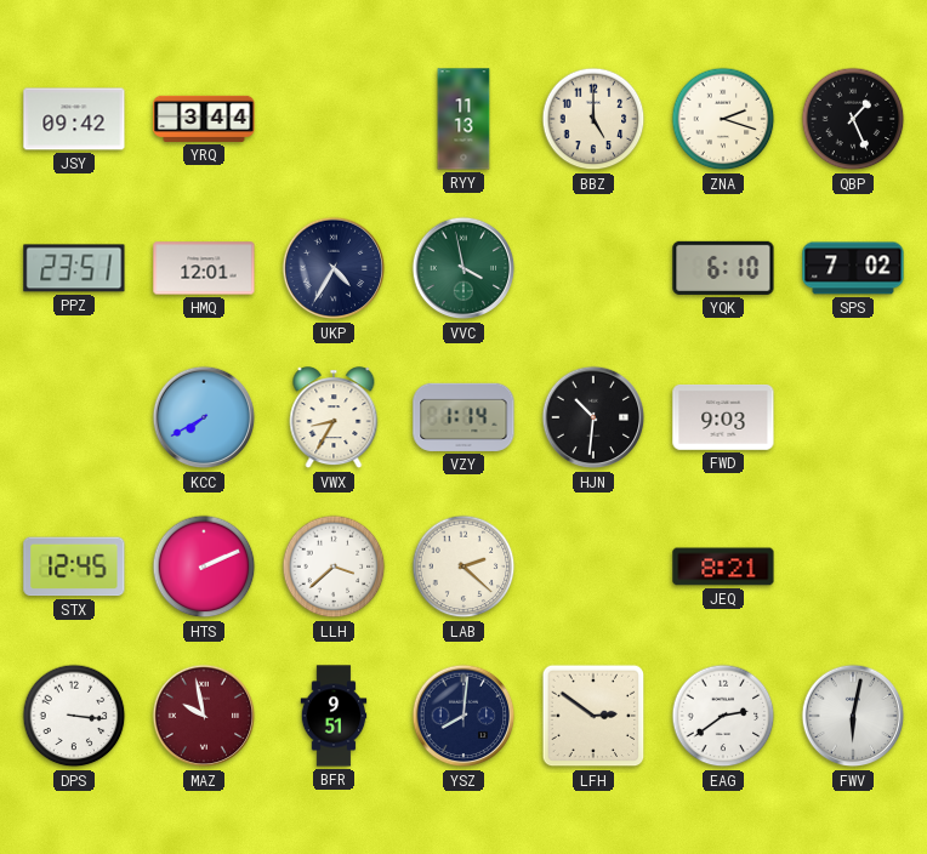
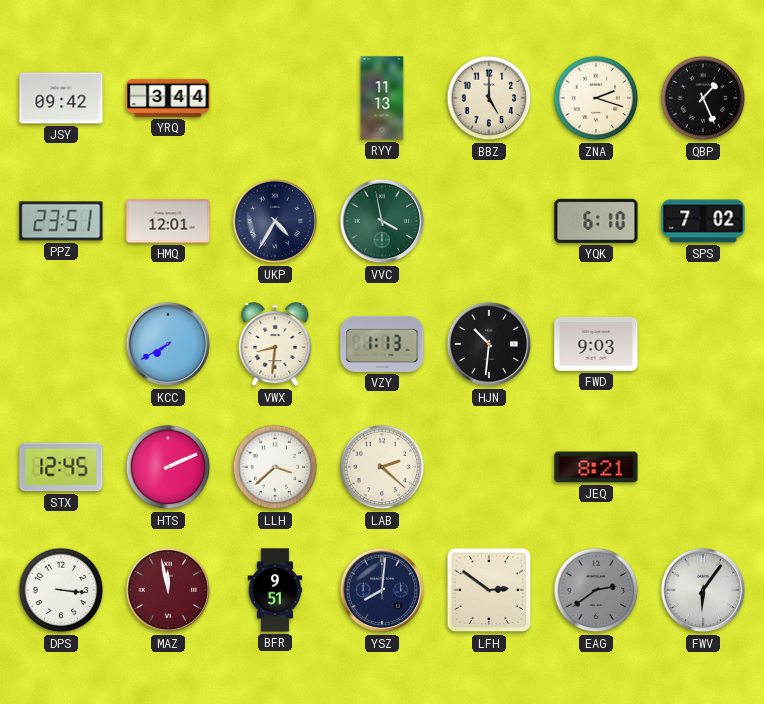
VWX: 8:35 -> 8:31 (275, 345)
VZY: 1:14 -> 1:13 (382, 344)
MAZ: 9:58 -> 11:58 (168, 590)
EAG dial: white -> grey (596, 590)
FWV: 6:02 -> 6:06 (703, 590)
